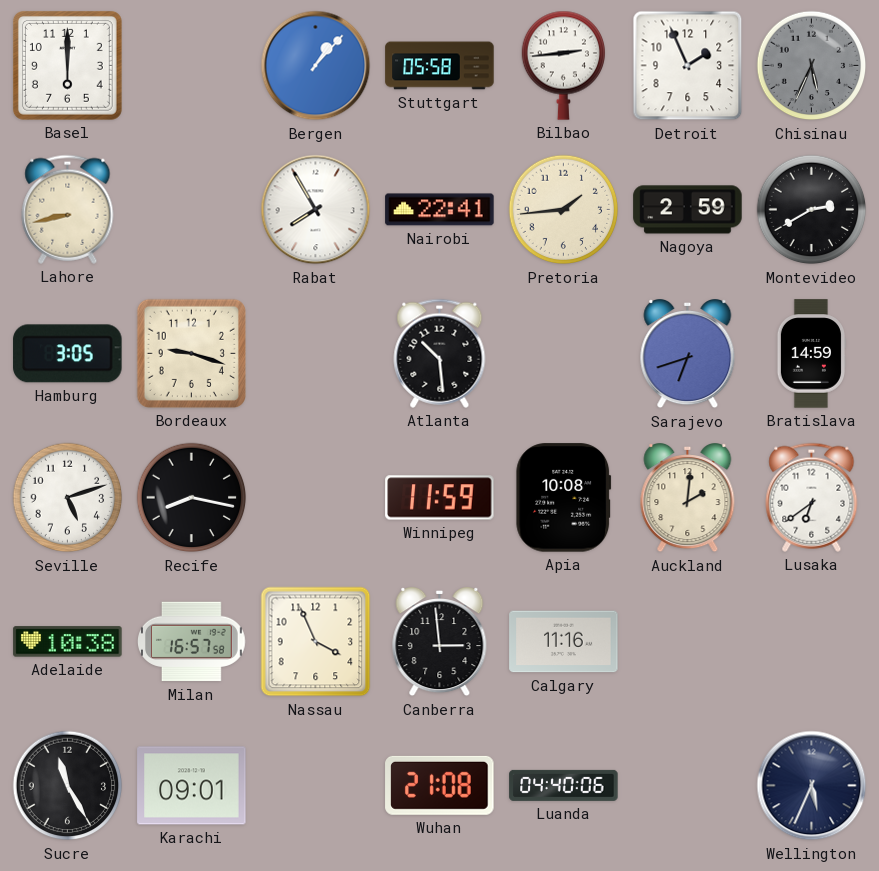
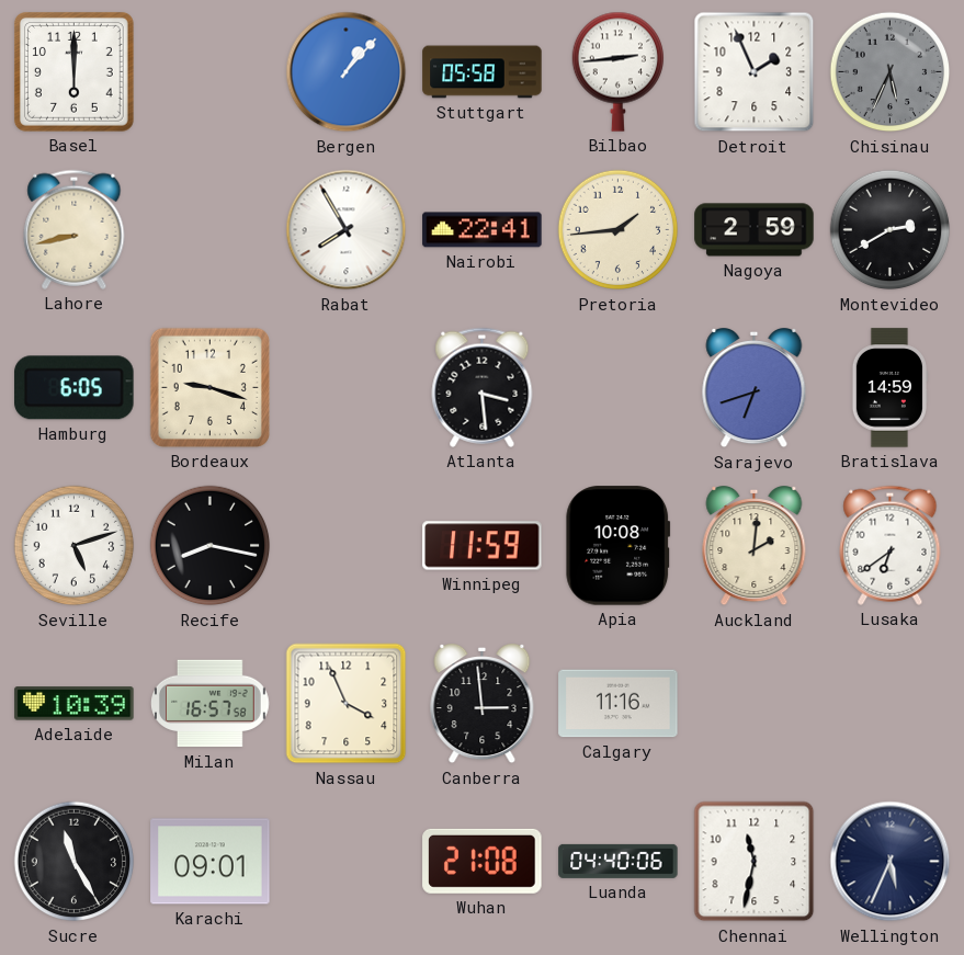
Hamburg: 3:05 -> 6:05 (75, 388)
Atlanta: 10:29 -> 3:29 (483, 387)
Adelaide: 10:38 -> 10:39 (75, 704)
Chennai: none -> 11:32 (755, 862)
